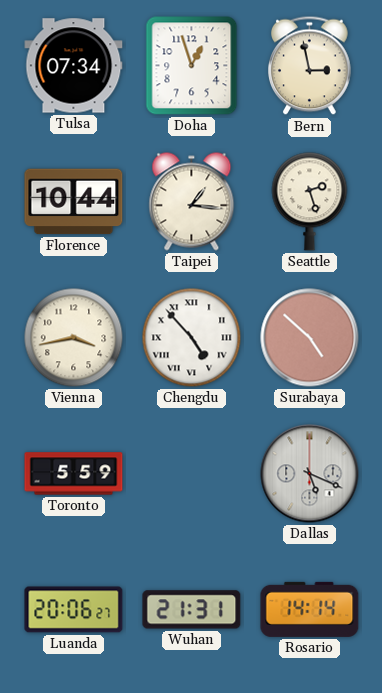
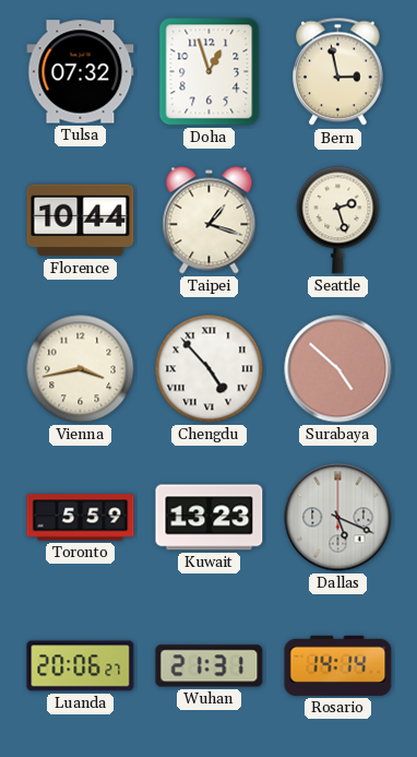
Tulsa: 07:34 -> 07:32 (81, 72)
Taipei: 1:16 -> 1:18 (210, 221)
Kuwait: none -> 13:23 (210, 518)
